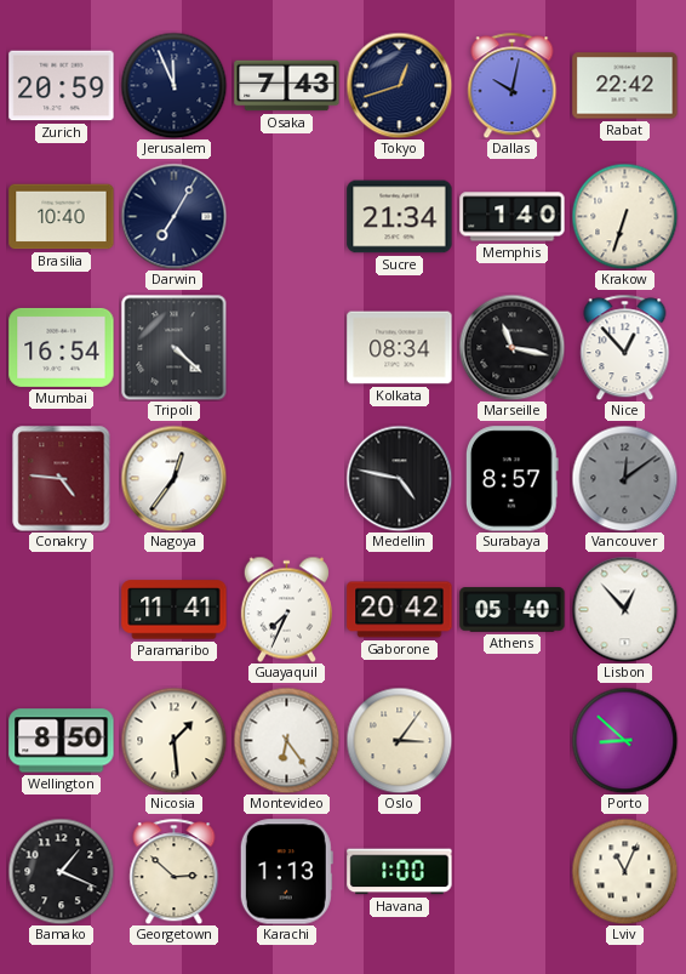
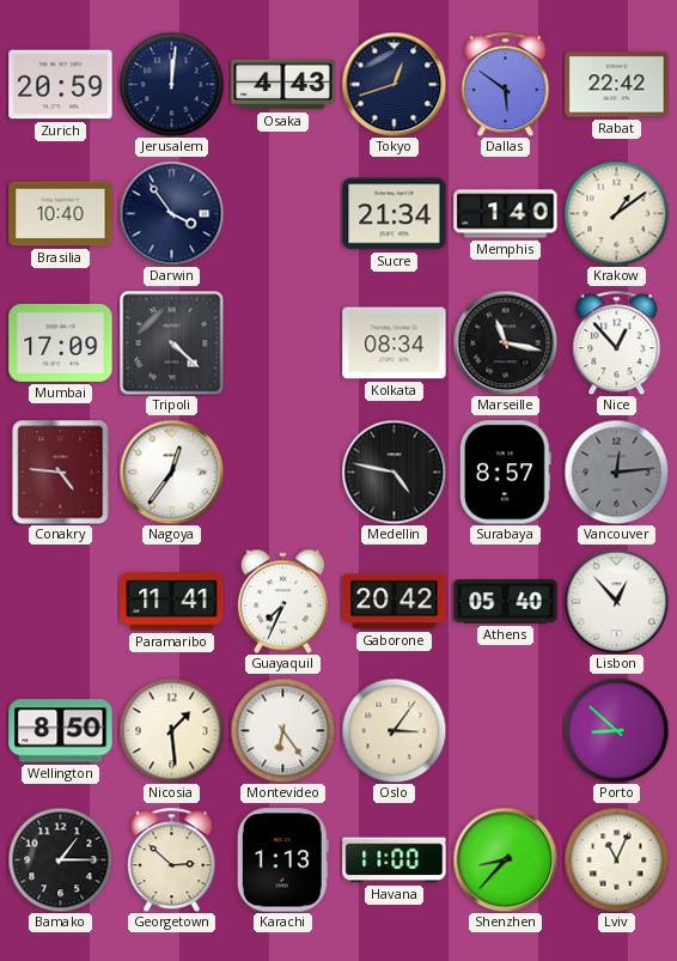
Jerusalem: 11:56 -> 12:01 (171, 84)
Osaka: 7:43 -> 4:43 (283, 85)
Dallas: 10:02 -> 5:51 (506, 84)
Darwin: 7:05 -> 3:54 (171, 213)
Krakow: 6:33 -> 1:09 (616, 213)
Mumbai: 16:54 -> 17:09 (61, 342)
Vancouver: 12:09 -> 12:14 (616, 472)
Bamako: 1:19 -> 1:15 (60, 859)
Havana: 1:00 -> 11:00 (395, 860)
Shenzhen: none -> 8:37 (505, 859)
